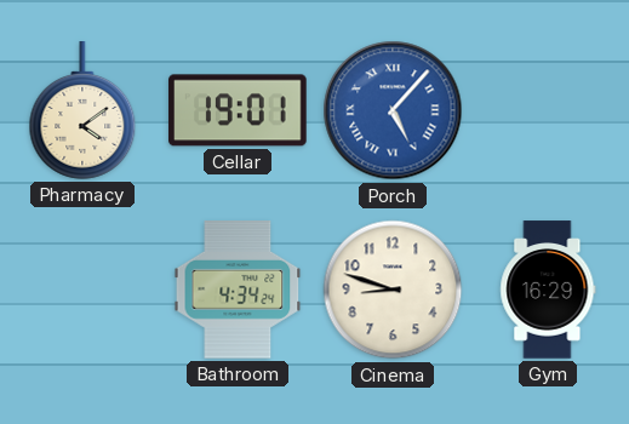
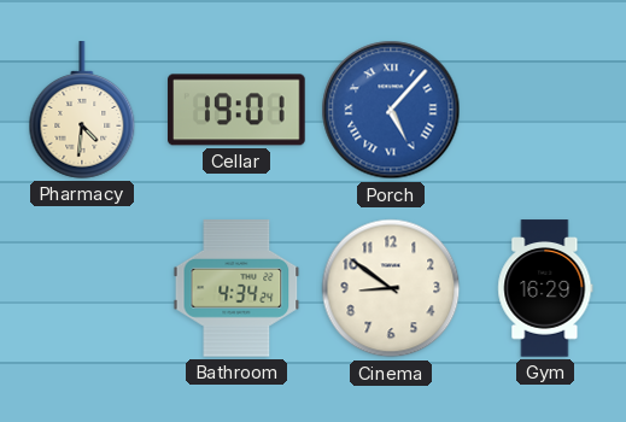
Pharmacy: 4:09 -> 4:31 (82, 110)
Cinema: 8:48 -> 8:51 (391, 288)
